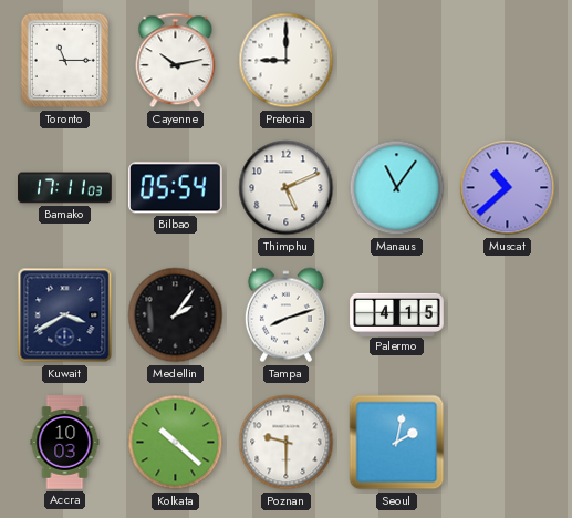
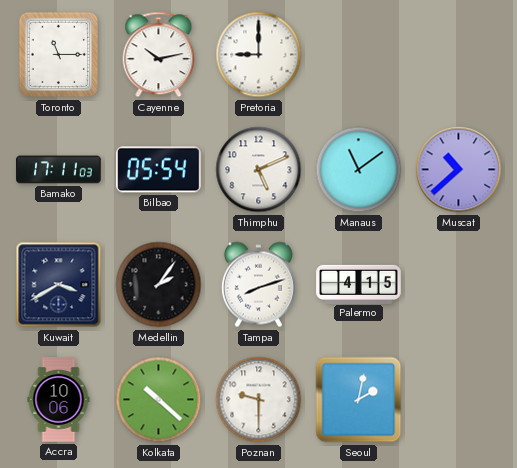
Manaus: 11:06 -> 11:09 (359, 170)
Accra: 10:03 -> 10:06 (59, 400)
